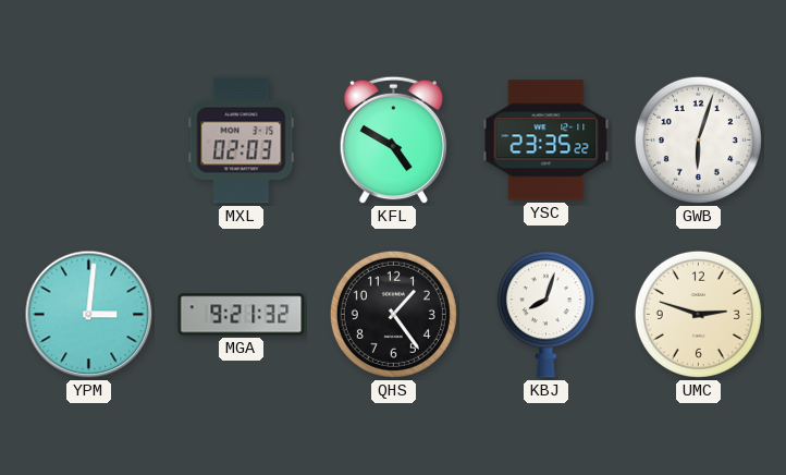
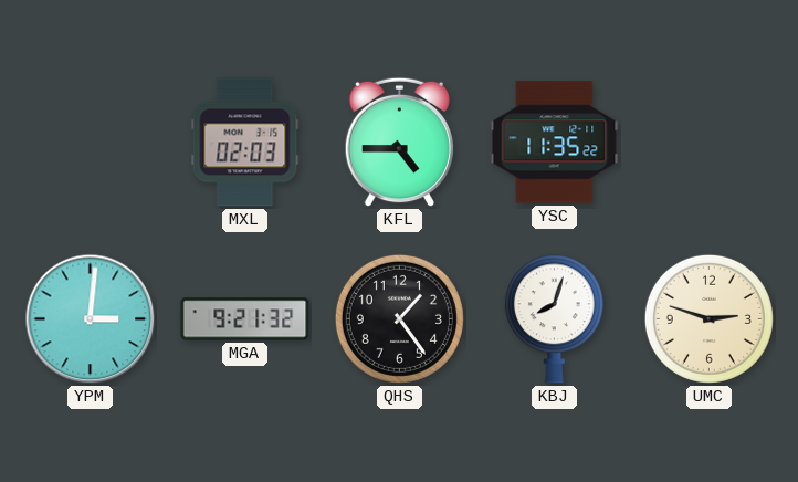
KFL: 4:50 -> 4:45 (400, 143)
YSC: 23:35 -> 11:35 (555, 143)
GWB: 6:03 -> none (698, 139)
